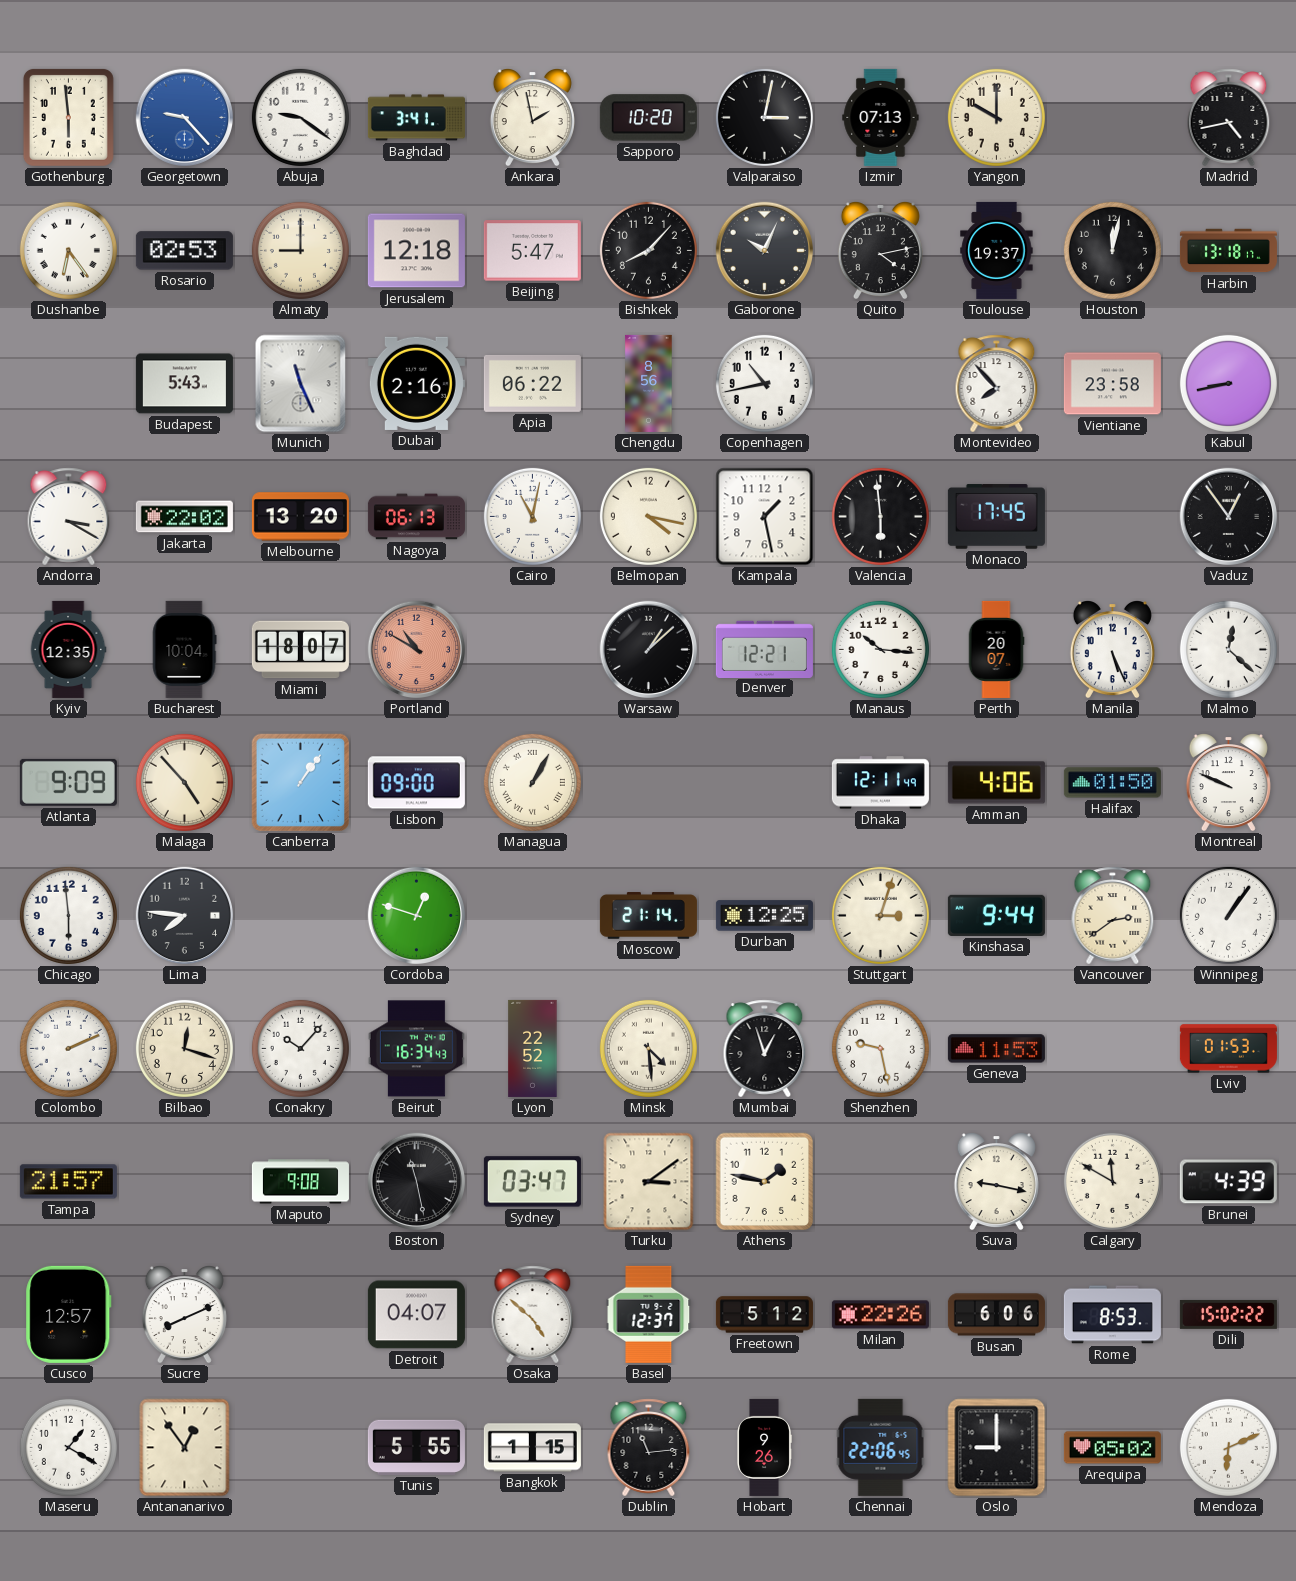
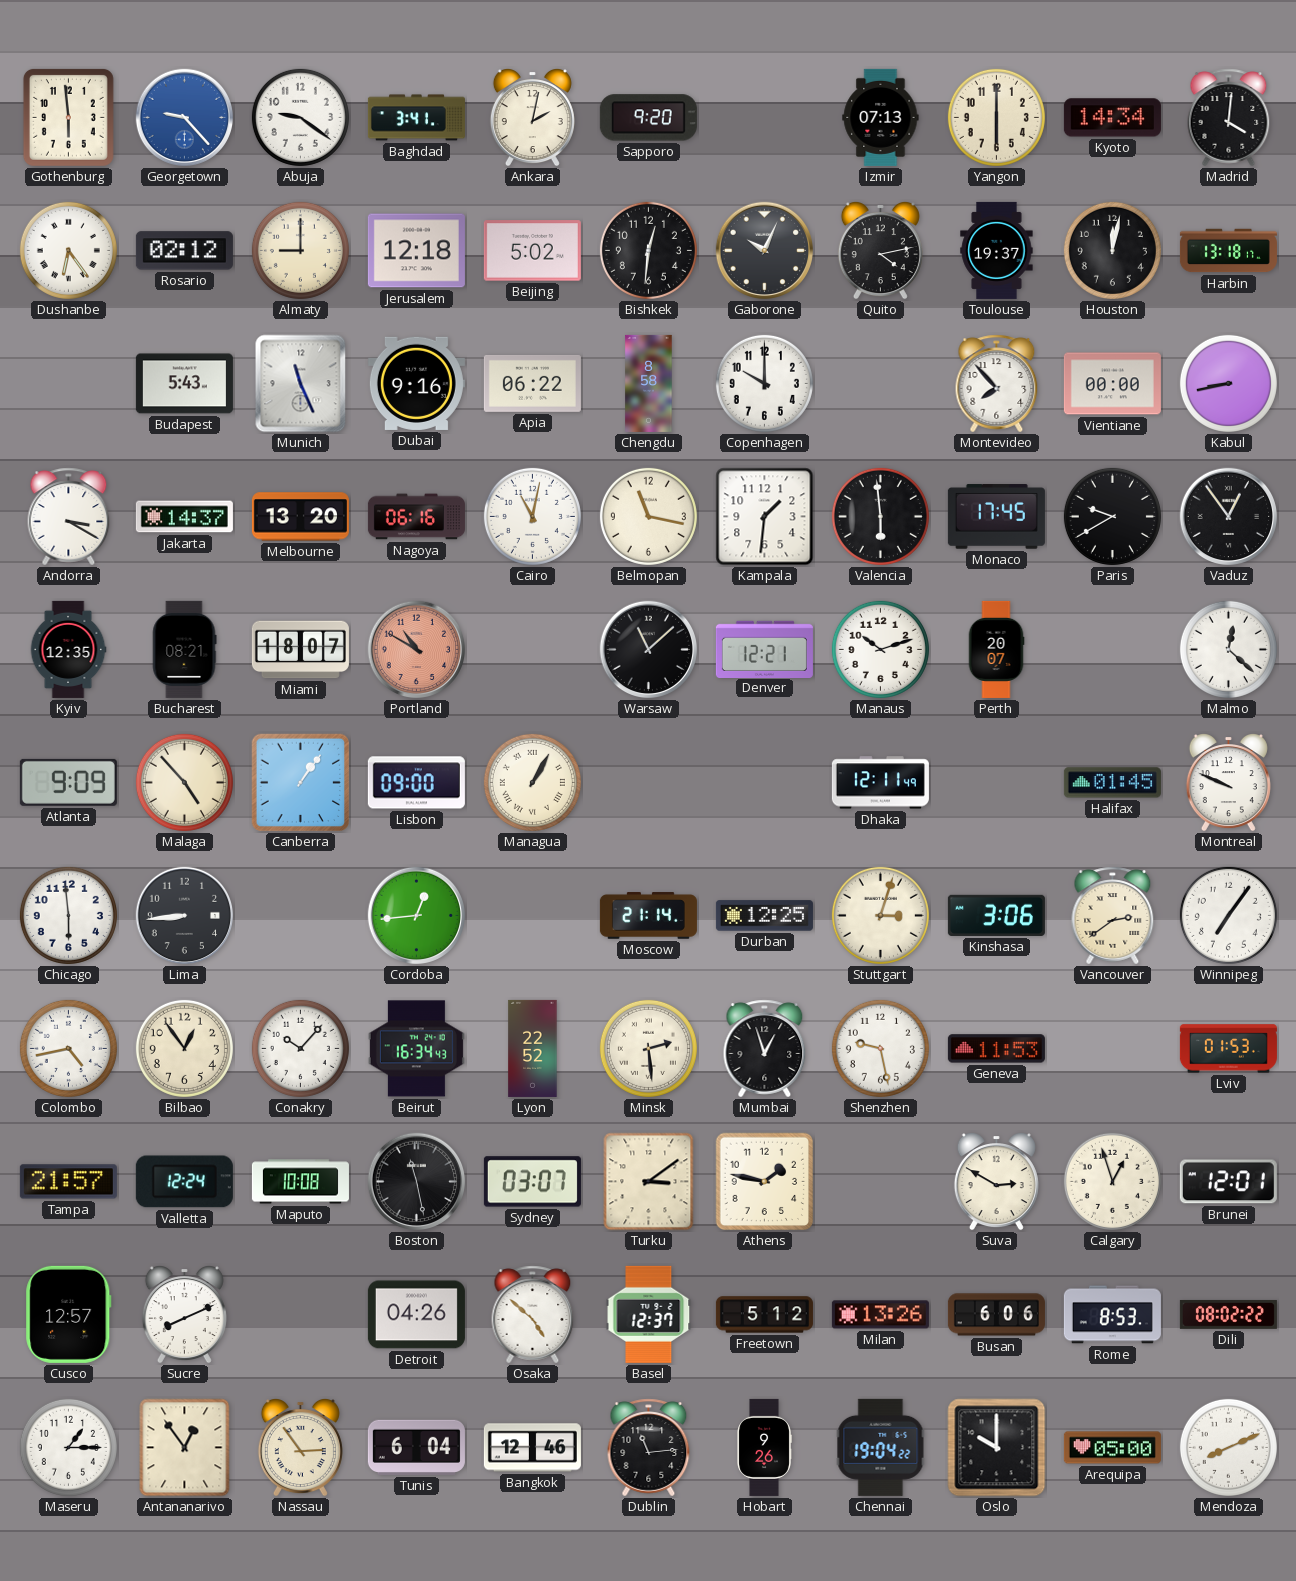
Ankara: 1:58 -> 2:02 (532, 118)
Sapporo: 10:20 -> 9:20 (648, 118)
Valparaiso: 3:02 -> none (764, 117)
Yangon: 10:00 -> 6:00 (996, 117)
Kyoto: none -> 14:34 (1112, 118)
Madrid: 4:43 -> 4:01 (1229, 118)
Rosario: 02:53 -> 02:12 (184, 251)
Beijing: 5:47 -> 5:02 (532, 251)
Bishkek: 8:07 -> 12:31 (648, 250)
Dubai: 2:16 -> 9:16 (416, 383)
Chengdu: 8:56 -> 8:58 (649, 383)
Copenhagen: 10:43 -> 10:00 (764, 383)
Vientiane: 23:58 -> 00:00 (1112, 384)
Jakarta: 22:02 -> 14:37 (184, 517)
Nagoya: 06:13 -> 06:16 (416, 517)
Belmopan: 4:17 -> 11:17 (648, 516)
Kampala: 1:28 -> 1:31 (765, 517)
Paris: none -> 9:40 (1112, 516)
Bucharest: 10:04 -> 08:21 (184, 649)
Warsaw: 1:08 -> 11:08 (649, 650)
Manaus: 10:16 -> 10:12 (880, 649)
Manila: 5:26 -> none (1112, 650)
Amman: 4:06 -> none (996, 783)
Halifax: 01:50 -> 01:45 (1112, 783)
Lima: 7:46 -> 8:44 (185, 916)
Cordoba: 12:48 -> 12:44 (417, 916)
Kinshasa: 9:44 -> 3:06 (996, 915)
Winnipeg: 1:06 -> 7:06 (1228, 915)
Colombo: 2:11 -> 4:43 (68, 1048)
Bilbao: 12:18 -> 12:54 (184, 1048)
Minsk: 4:29 -> 2:29 (648, 1048)
Valletta: none -> 12:24 (184, 1182)
Maputo: 9:08 -> 10:08 (300, 1182)
Sydney: 03:47 -> 03:07 (532, 1182)
Suva: 9:17 -> 2:50 (996, 1182)
Calgary: 11:50 -> 12:57 (1112, 1181)
Brunei: 4:39 -> 12:01 (1228, 1182)
Detroit: 04:07 -> 04:26 (416, 1315)
Milan: 22:26 -> 13:26 (880, 1315)
Dili: 15:02 -> 08:02 (1228, 1314)
Maseru: 1:20 -> 1:15 (68, 1447)
Nassau: none -> 2:54 (300, 1448)
Tunis: 5:55 -> 6:04 (416, 1447)
Bangkok: 1:15 -> 12:46 (532, 1448)
Chennai: 22:06 -> 19:04 (881, 1447)
Oslo: 9:00 -> 10:00 (997, 1448)
Arequipa: 05:02 -> 05:00 (1112, 1448)
Mendoza: 6:11 -> 8:11 (1228, 1447)
